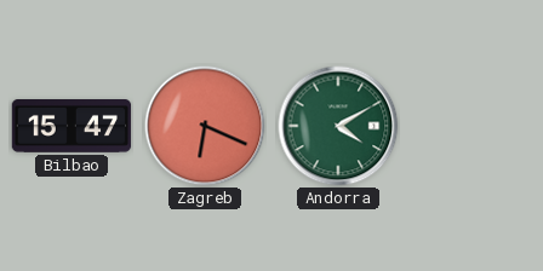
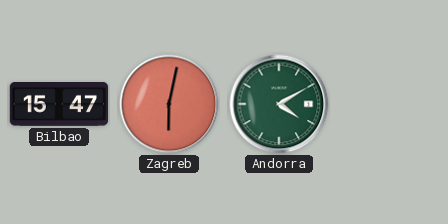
Zagreb: 6:19 -> 6:02 (169, 104)
